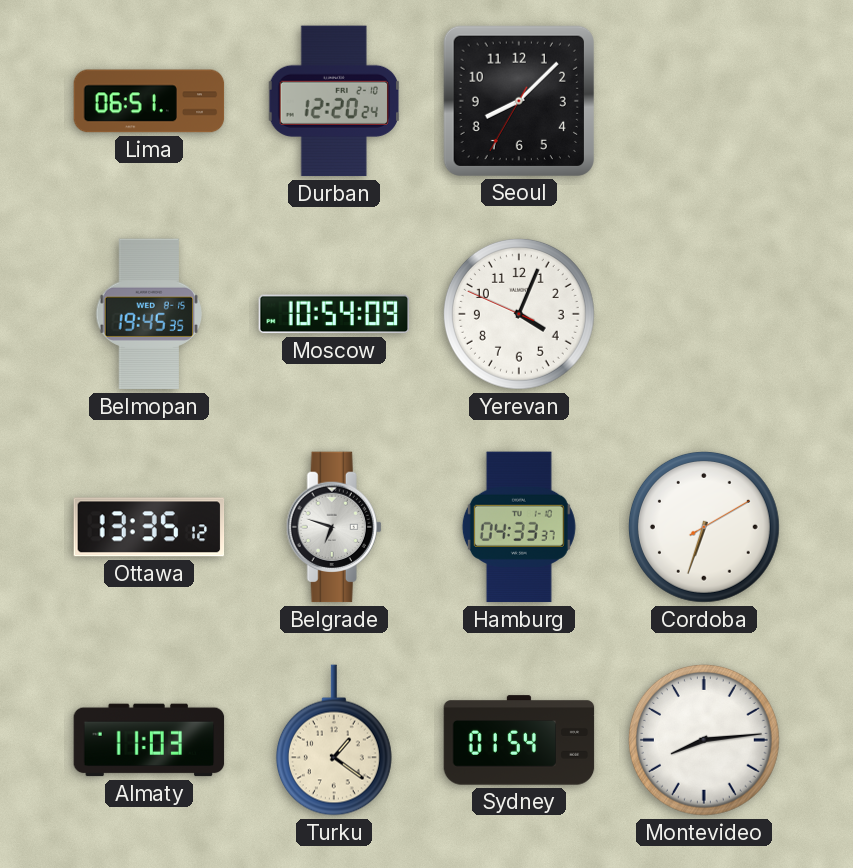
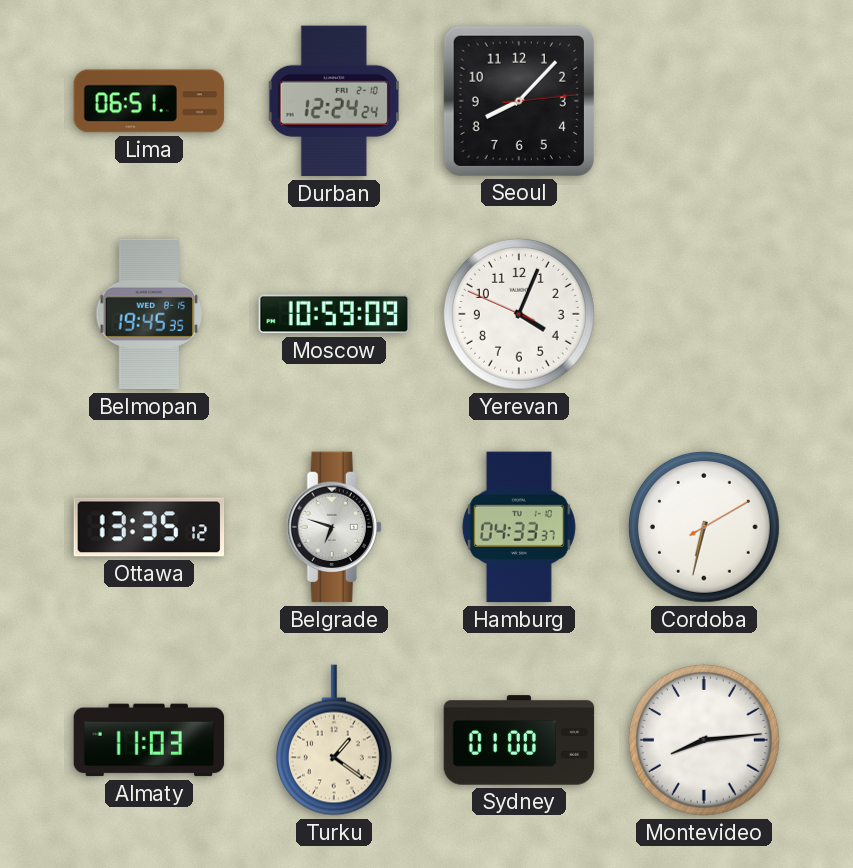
Durban: 12:20 -> 12:24 (333, 101)
Seoul: 8:07:35 -> 8:07:14 (519, 100)
Moscow: 10:54 -> 10:59 (334, 314)
Cordoba: 6:33 -> 6:32 (704, 527)
Sydney: 01:54 -> 01:00 (519, 740)
